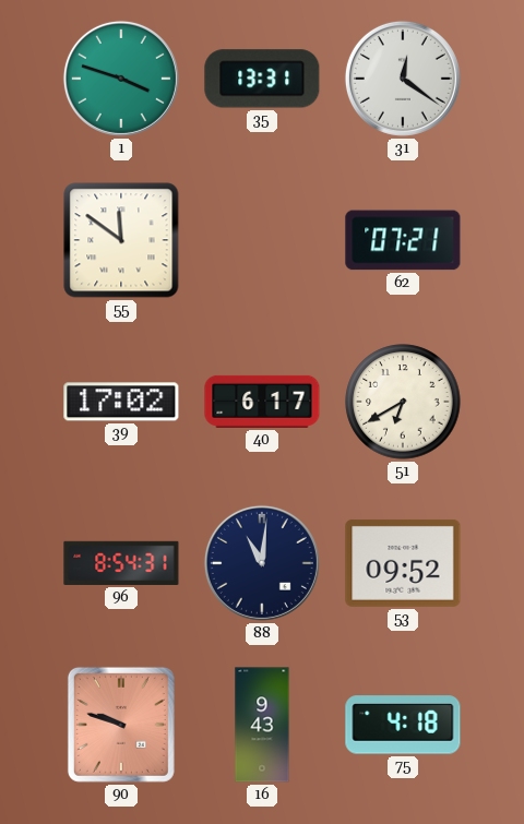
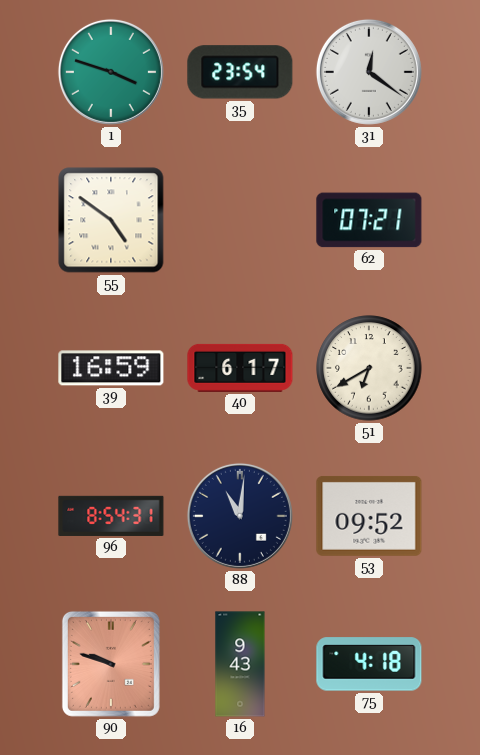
35: 13:31 -> 23:54 (240, 72)
55: 11:51 -> 4:51 (111, 220)
39: 17:02 -> 16:59 (111, 368)
